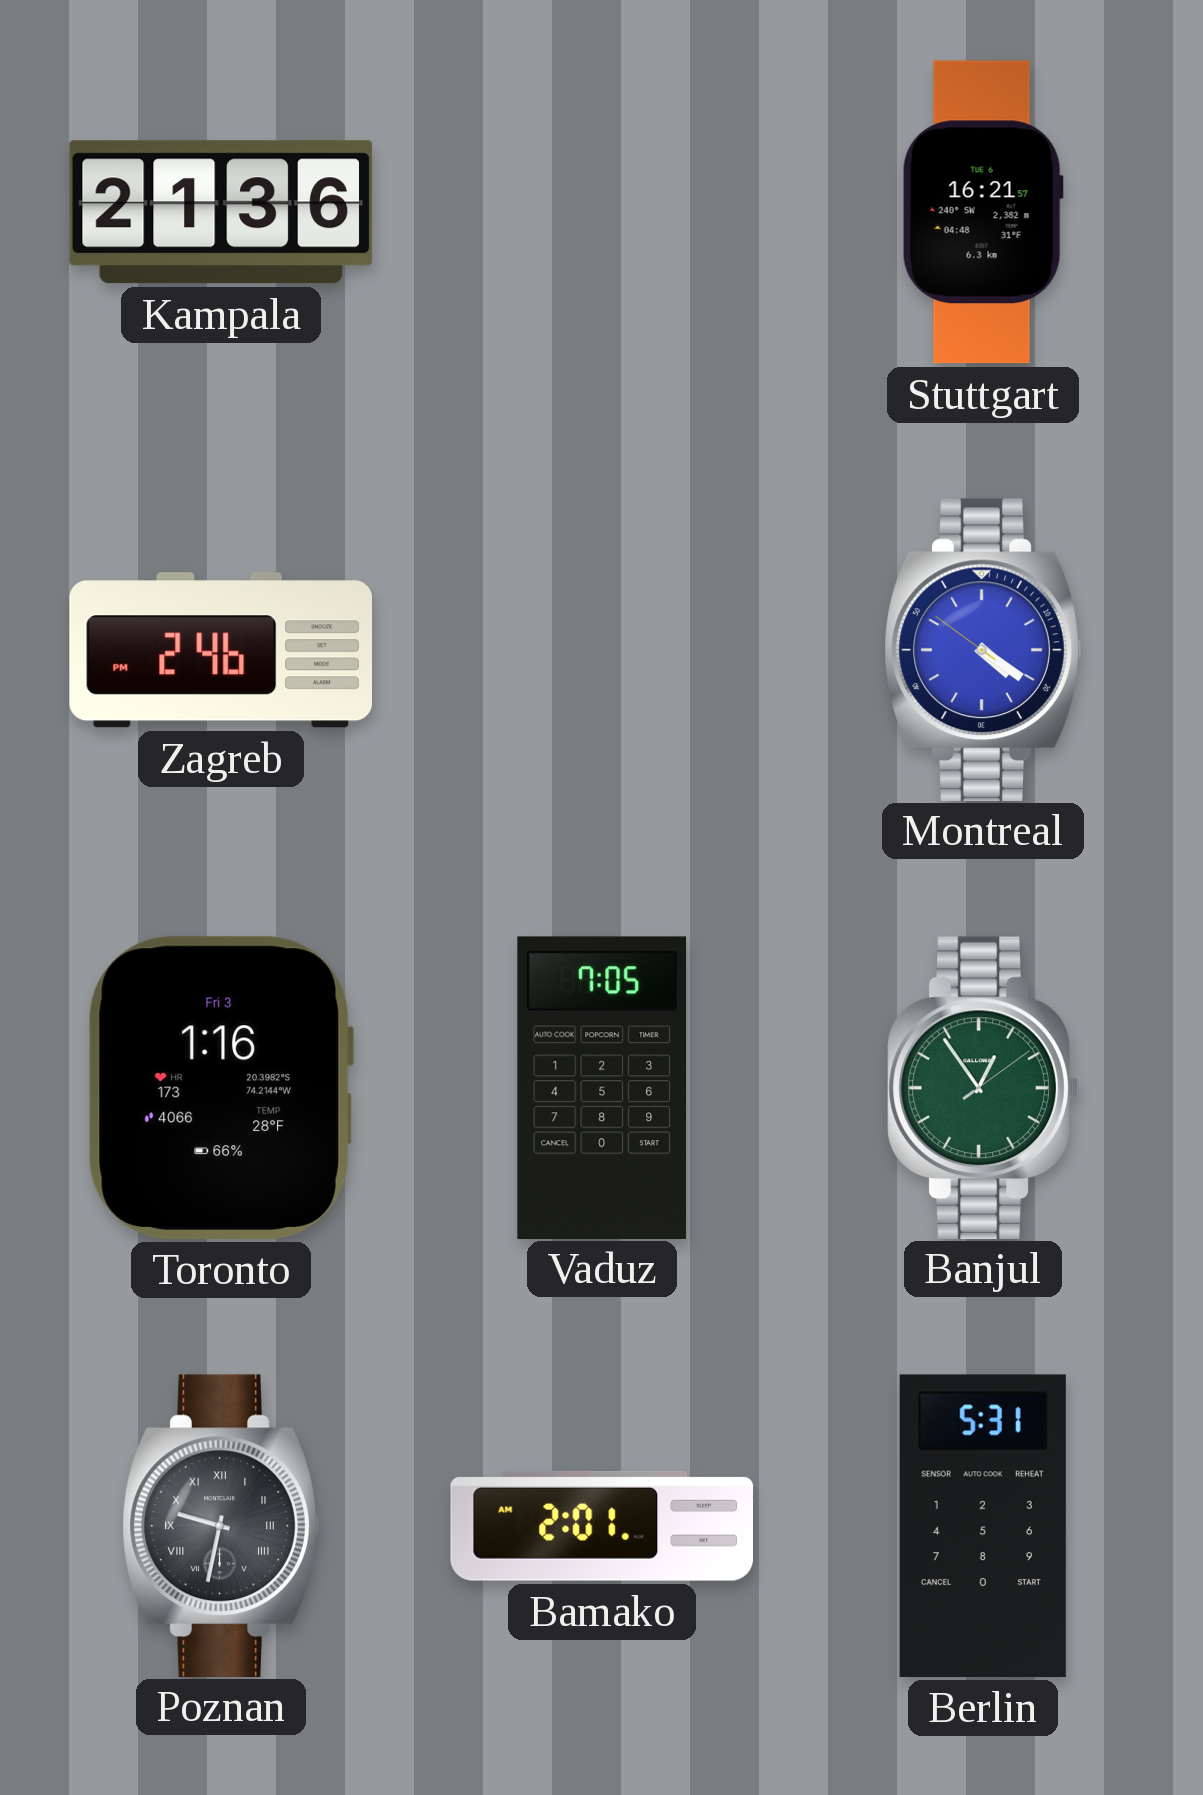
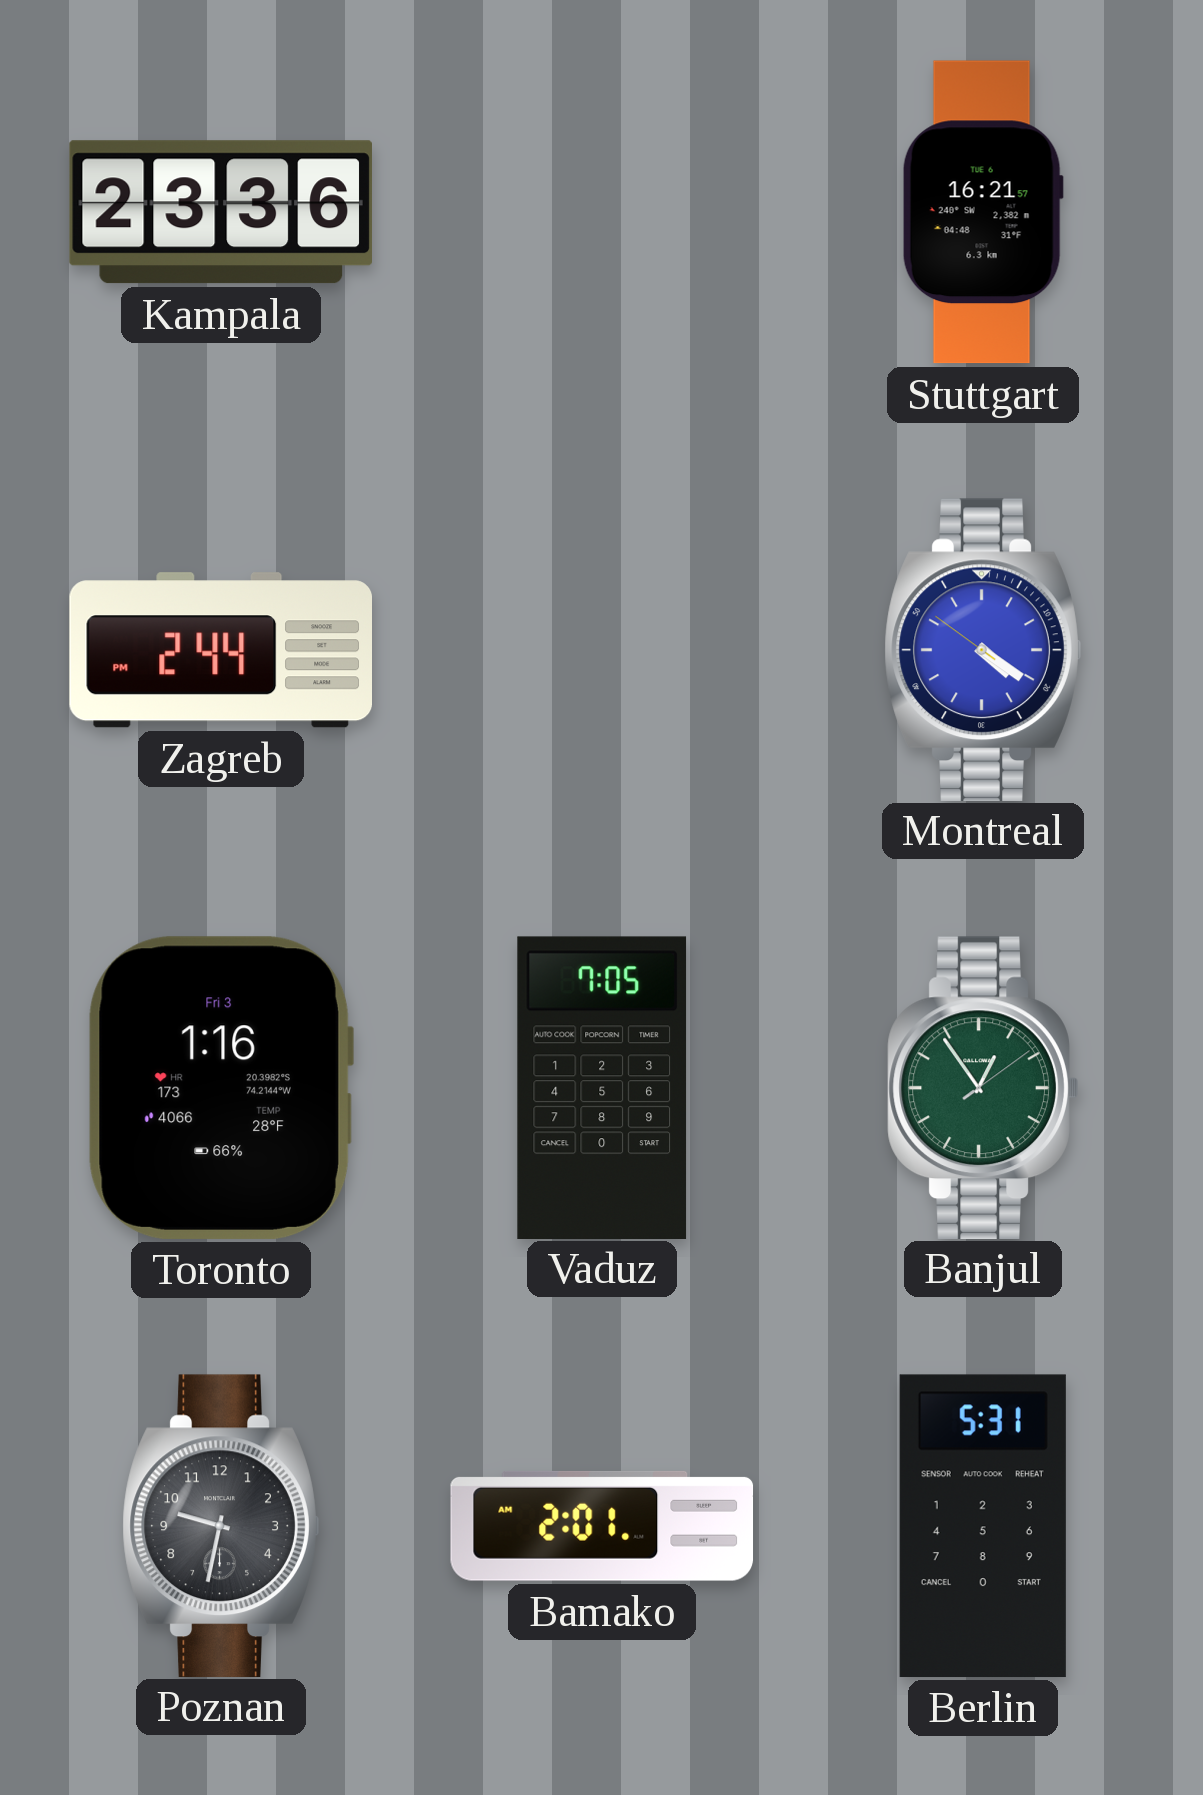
Kampala: 21:36 -> 23:36 (221, 212)
Zagreb: 2:46 -> 2:44 (220, 650)
Poznan numerals: Roman -> Arabic (221, 1525)
